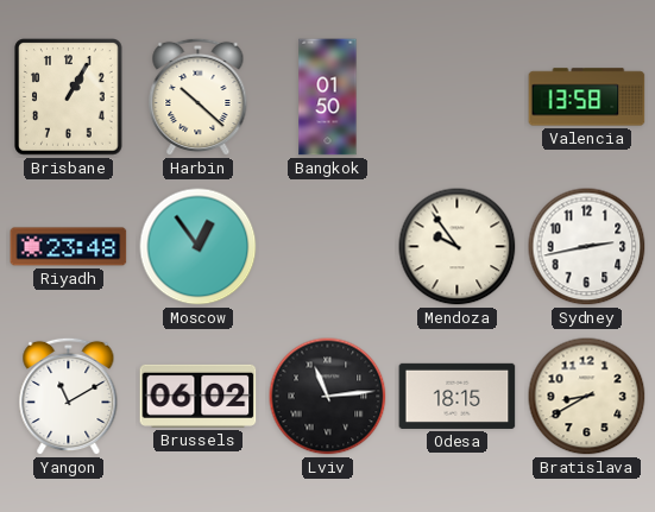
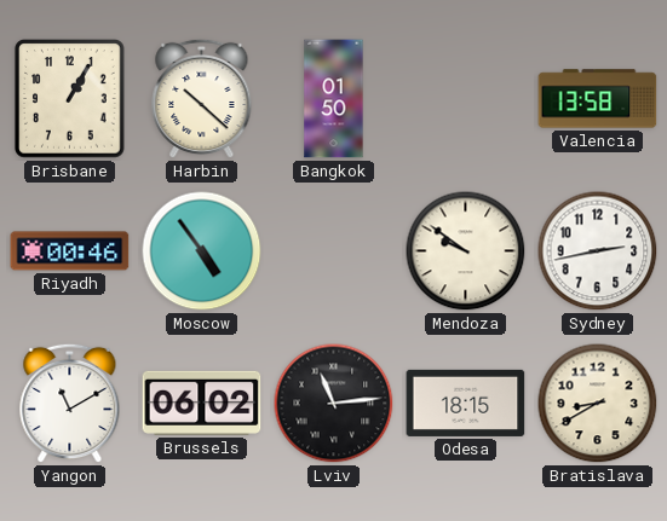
Riyadh: 23:48 -> 00:46 (70, 251)
Moscow: 12:54 -> 4:54 (202, 251)
Mendoza: 9:54 -> 9:51 (466, 251)
